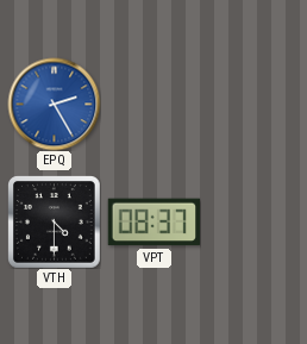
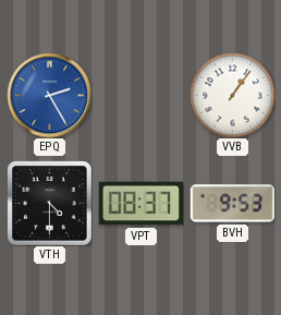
VVB: none -> 1:06 (232, 95)
BVH: none -> 9:53 (232, 204)
